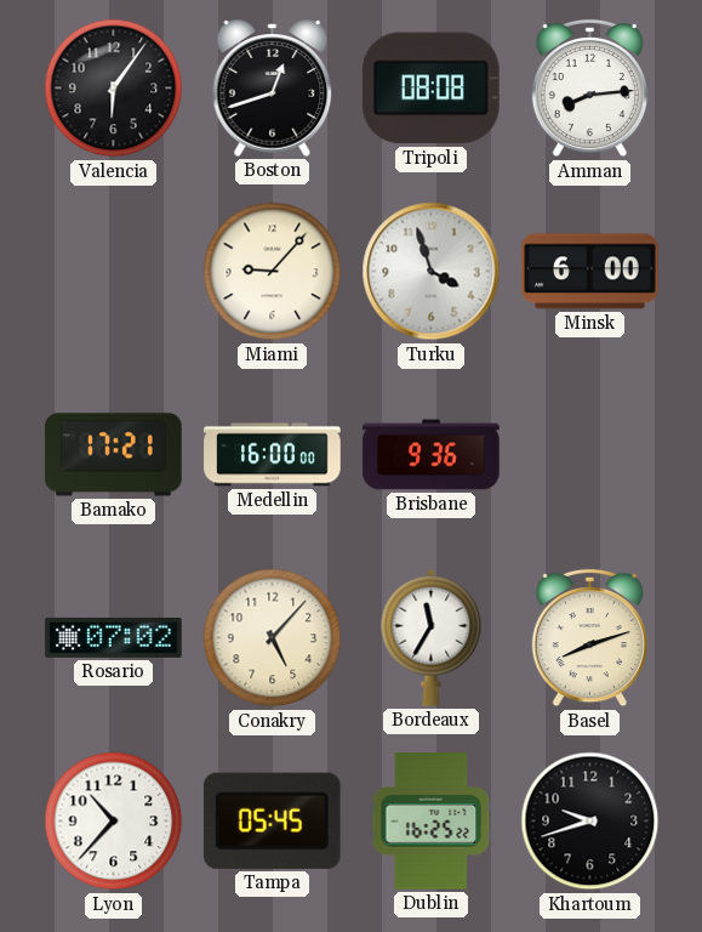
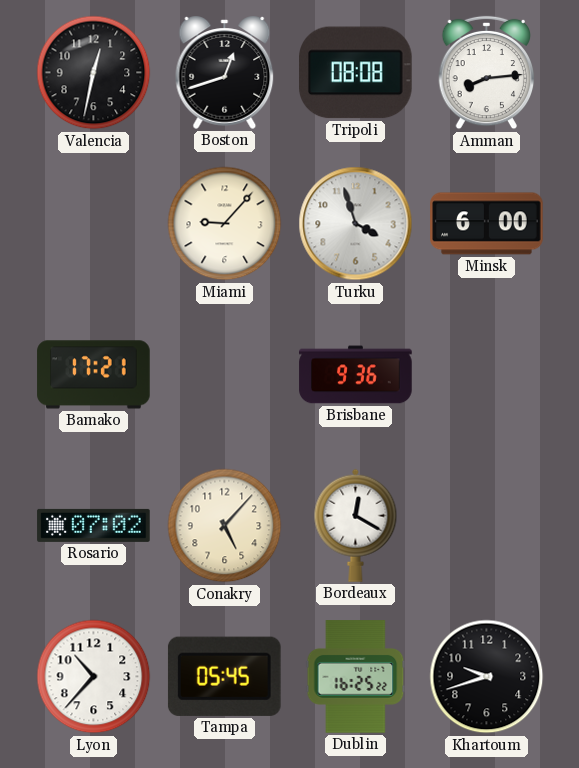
Valencia: 6:06 -> 12:32 (94, 73)
Medellin: 16:00 -> none (273, 455)
Bordeaux: 11:35 -> 12:20 (356, 525)
Basel: 8:12 -> none (590, 638)
